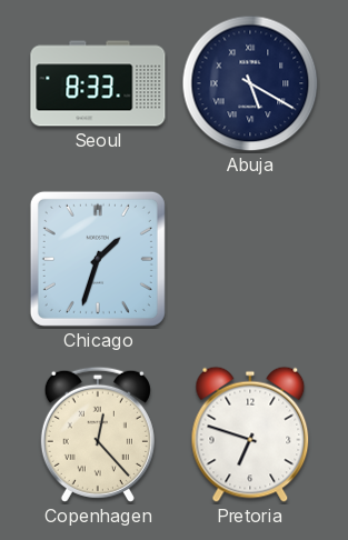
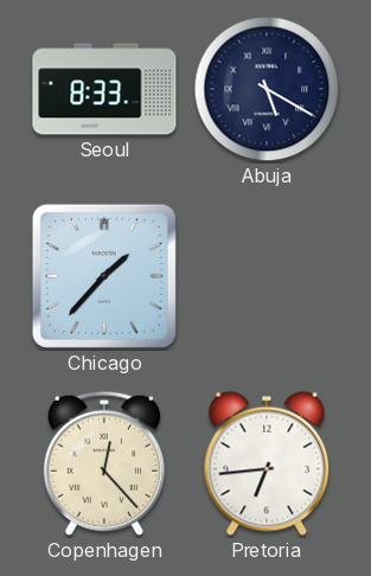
Chicago: 1:33 -> 1:37 (104, 276)
Pretoria: 6:48 -> 6:44 (267, 463)
